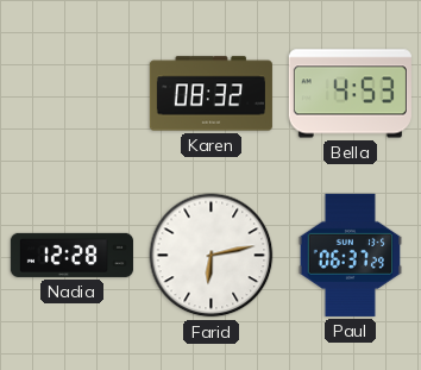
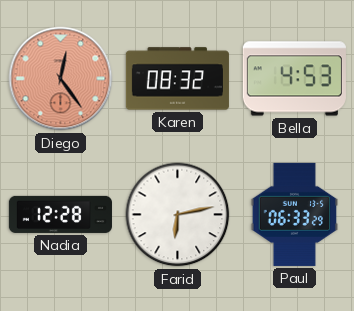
Diego: none -> 12:24 (61, 79)
Paul: 06:37 -> 06:33 (295, 214)
